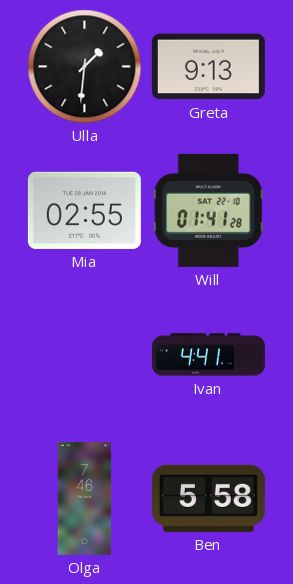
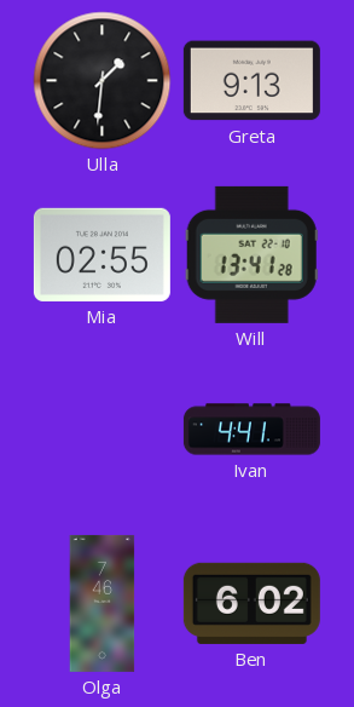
Will: 01:41 -> 13:41 (251, 254)
Ben: 5:58 -> 6:02 (251, 603)
